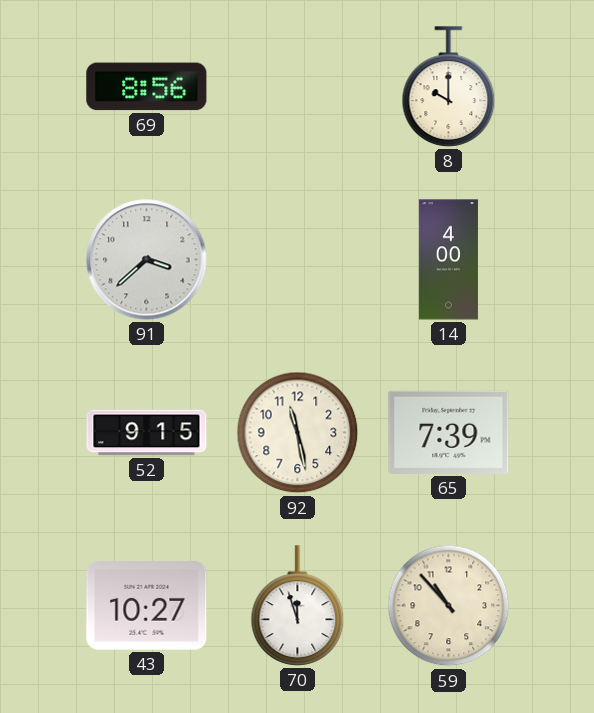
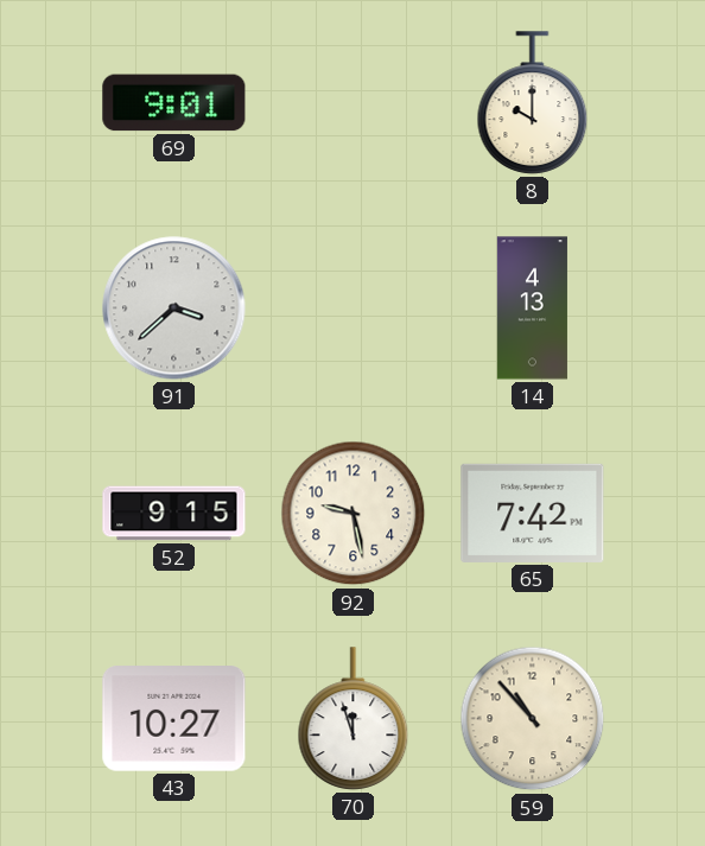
69: 8:56 -> 9:01 (174, 103)
14: 4:00 -> 4:13 (532, 308)
92: 11:28 -> 9:28 (354, 514)
65: 7:39 -> 7:42 (533, 513)
